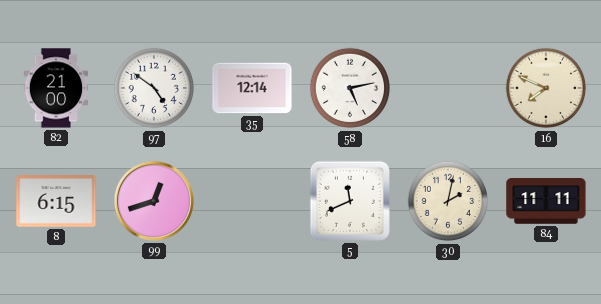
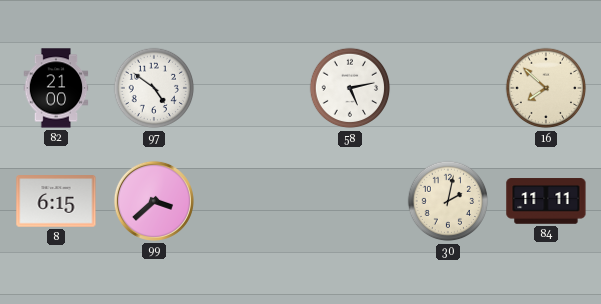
35: 12:14 -> none (252, 88)
16: 7:49 -> 7:52 (546, 88)
99: 12:42 -> 3:38 (154, 201)
5: 11:41 -> none (350, 201)
